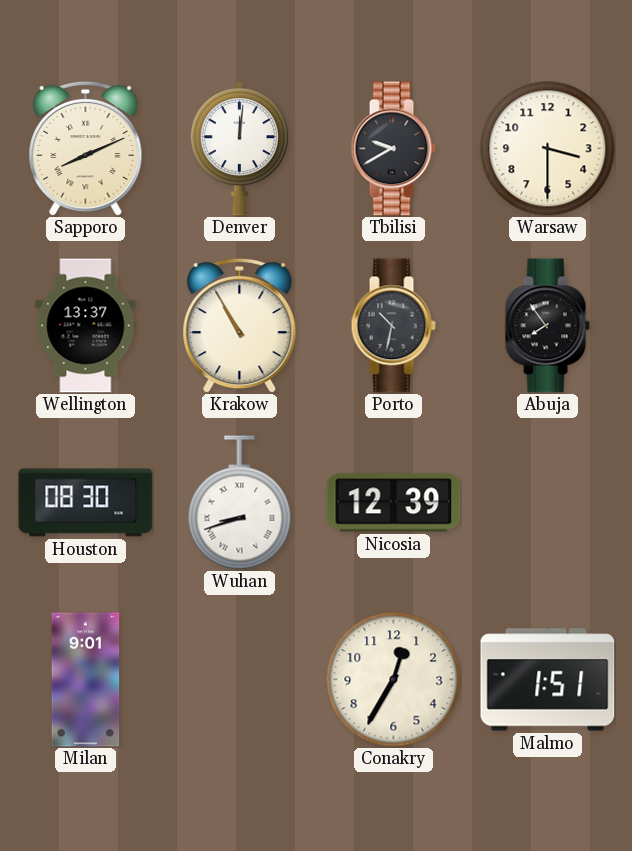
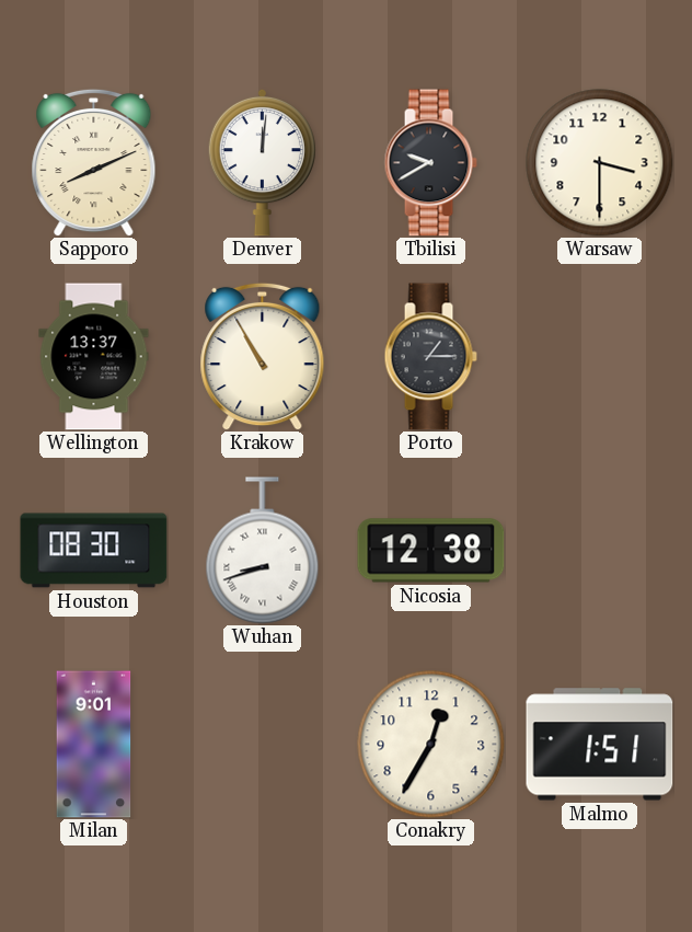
Porto: 10:32 -> 1:15 (430, 357)
Abuja: 7:54 -> none (547, 326)
Nicosia: 12:39 -> 12:38 (431, 551)
